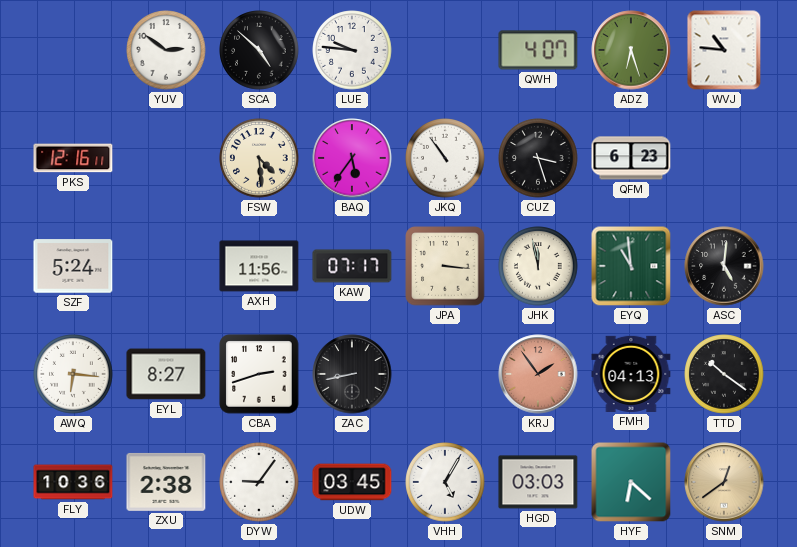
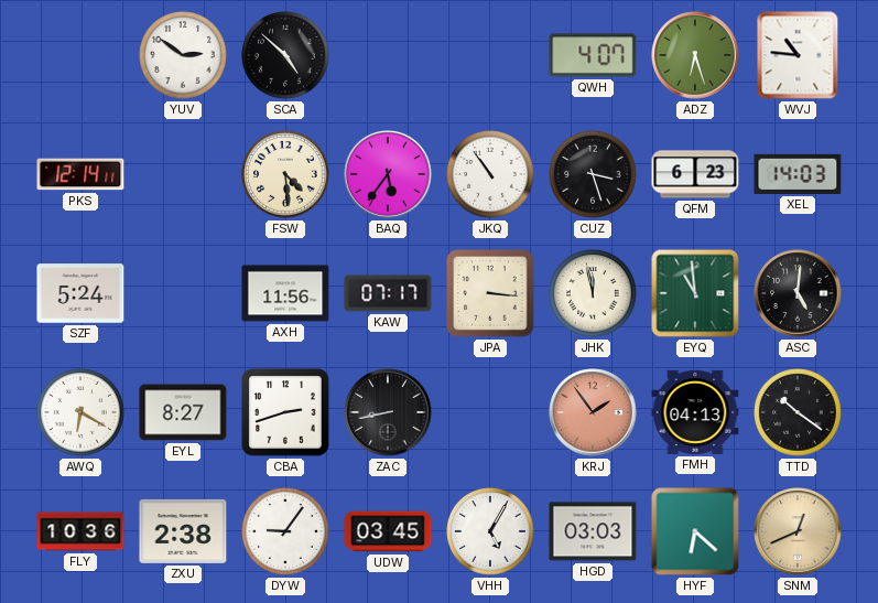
LUE: 9:46 -> none (352, 50)
PKS: 12:16 -> 12:14 (80, 174)
XEL: none -> 14:03 (798, 174)
AWQ: 6:16 -> 6:20 (80, 412)
SNM: 12:39 -> 12:41 (798, 531)
